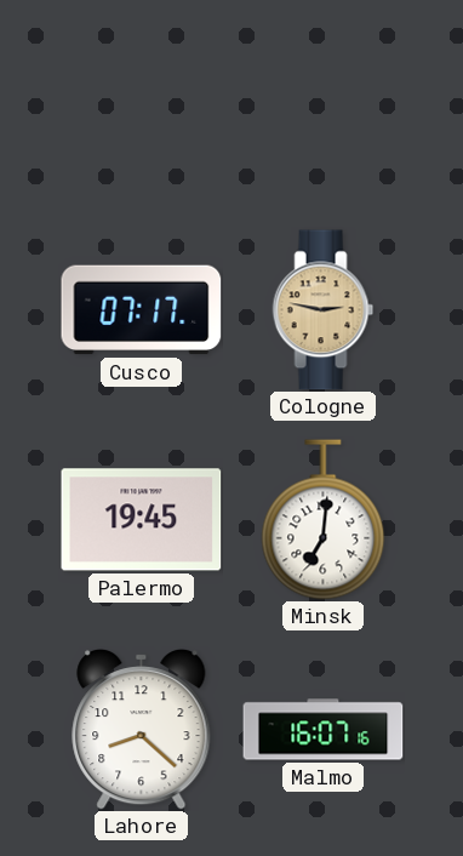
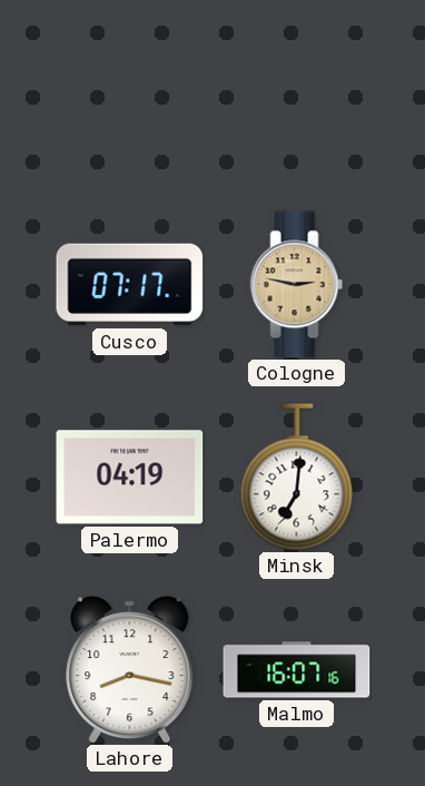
Palermo: 19:45 -> 04:19 (130, 478)
Lahore: 8:22 -> 8:17 (130, 670)
